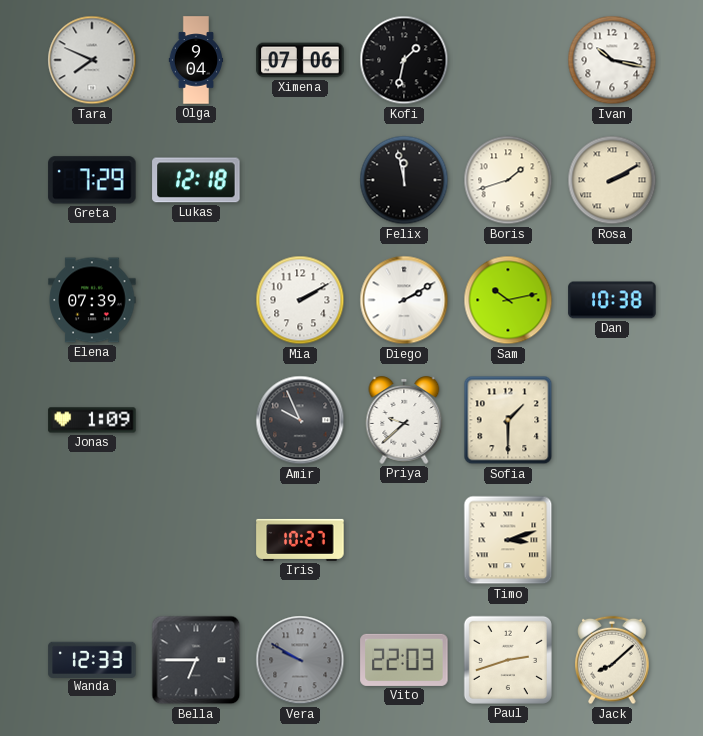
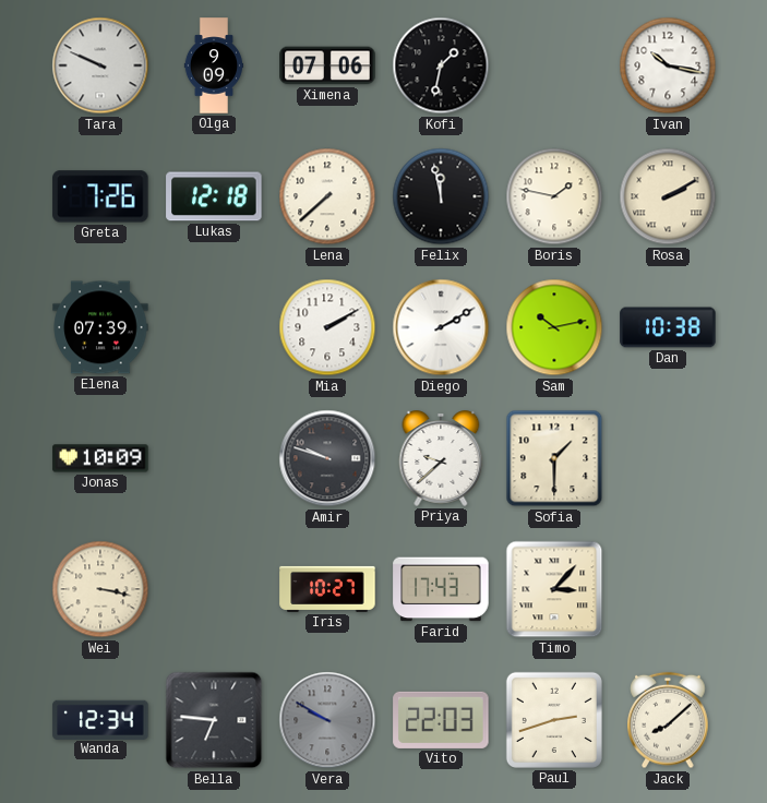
Tara: 7:49 -> 9:49 (100, 65)
Olga: 9:04 -> 9:09 (214, 65)
Greta: 7:29 -> 7:26 (100, 196)
Lena: none -> 7:38 (327, 196)
Boris: 1:42 -> 1:47 (554, 196)
Jonas: 1:09 -> 10:09 (100, 458)
Amir: 9:56 -> 9:48 (327, 458)
Wei: none -> 3:17 (100, 589)
Farid: none -> 17:43 (441, 589)
Timo: 3:12 -> 3:07 (554, 589)
Wanda: 12:33 -> 12:34 (100, 719)
Bella: 6:45 -> 6:46 (214, 720)
